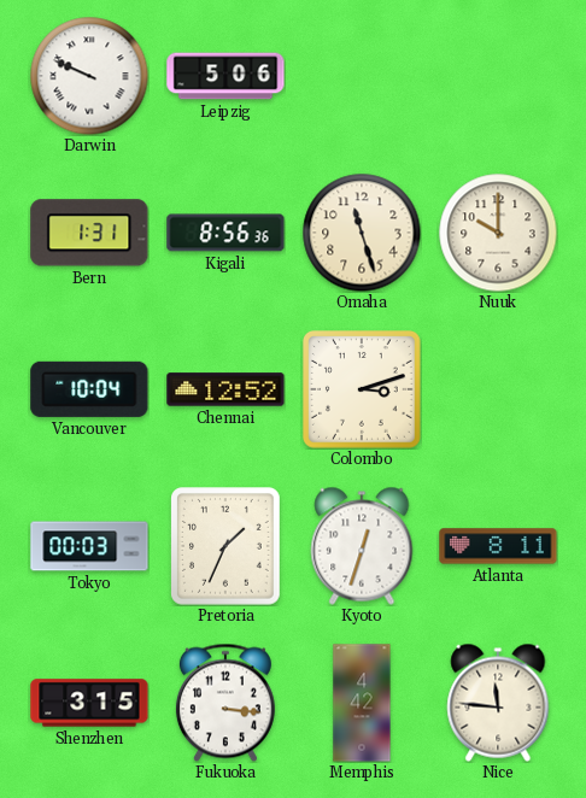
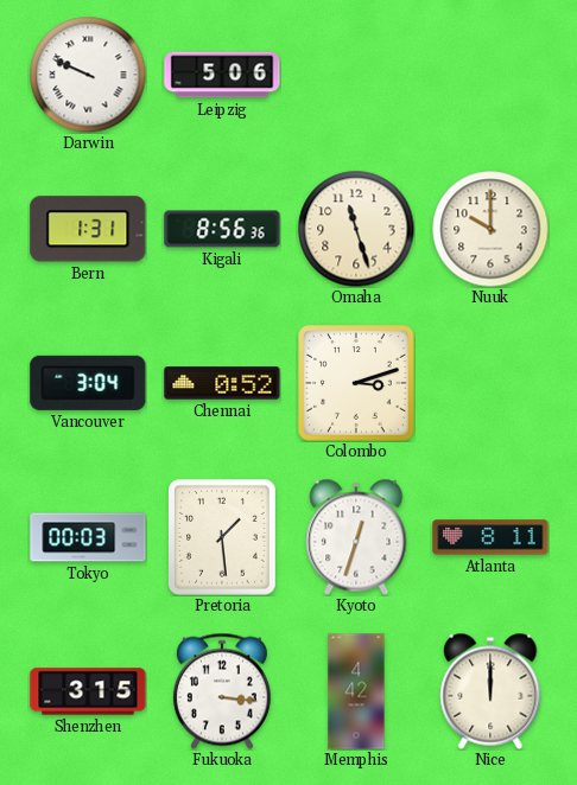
Vancouver: 10:04 -> 3:04 (88, 383)
Chennai: 12:52 -> 0:52 (222, 383)
Pretoria: 1:34 -> 1:29 (223, 538)
Nice: 11:46 -> 12:00 (490, 691)
